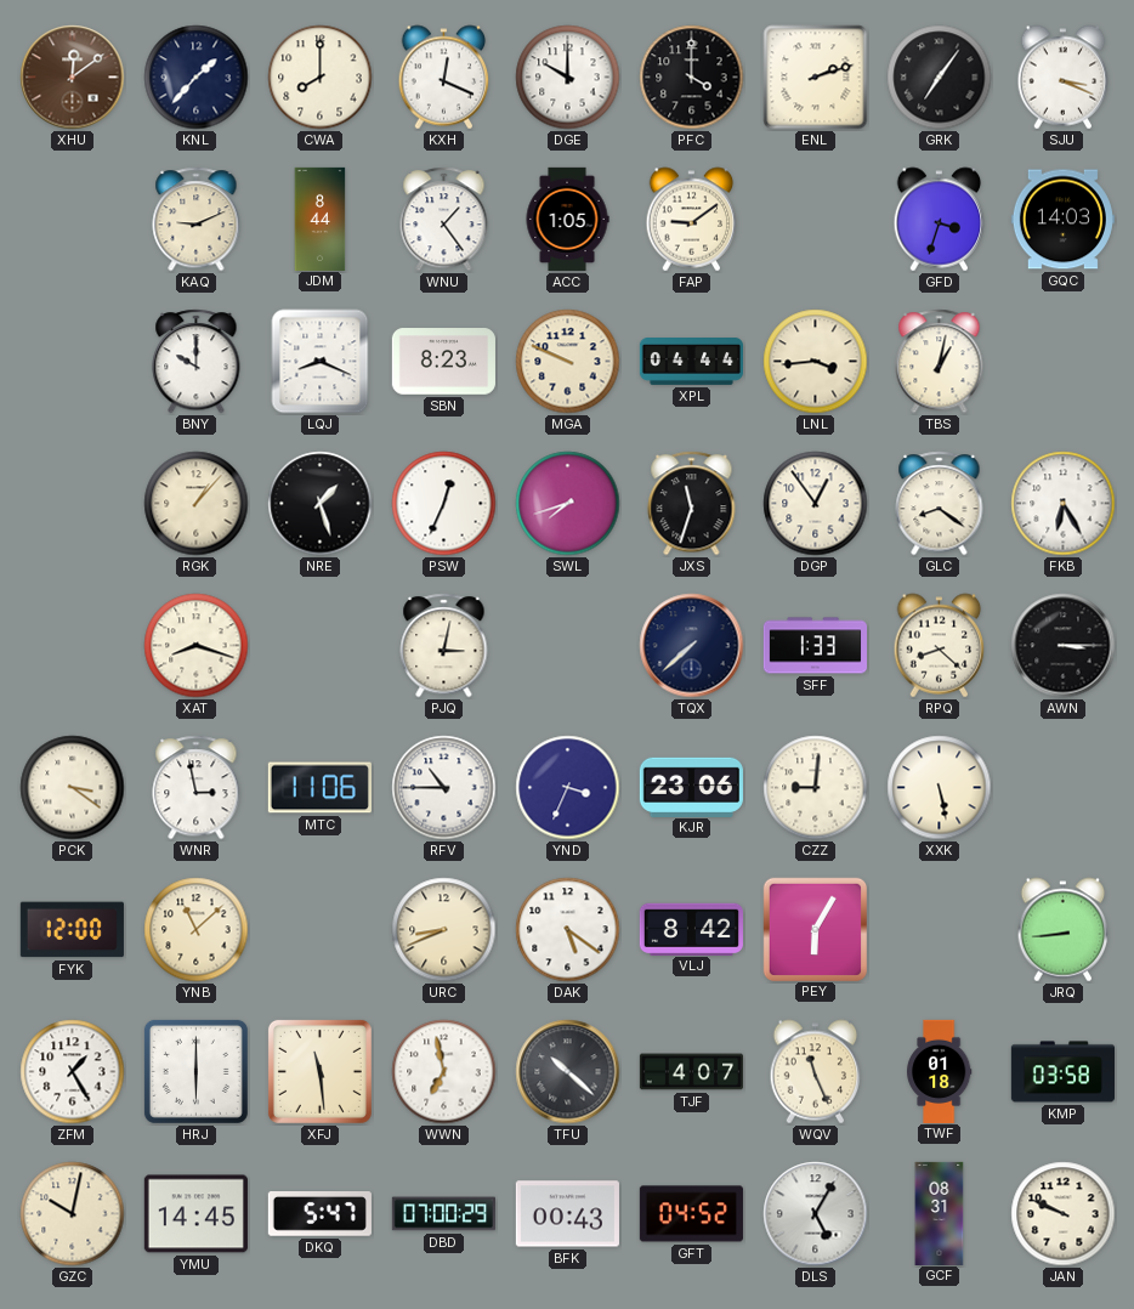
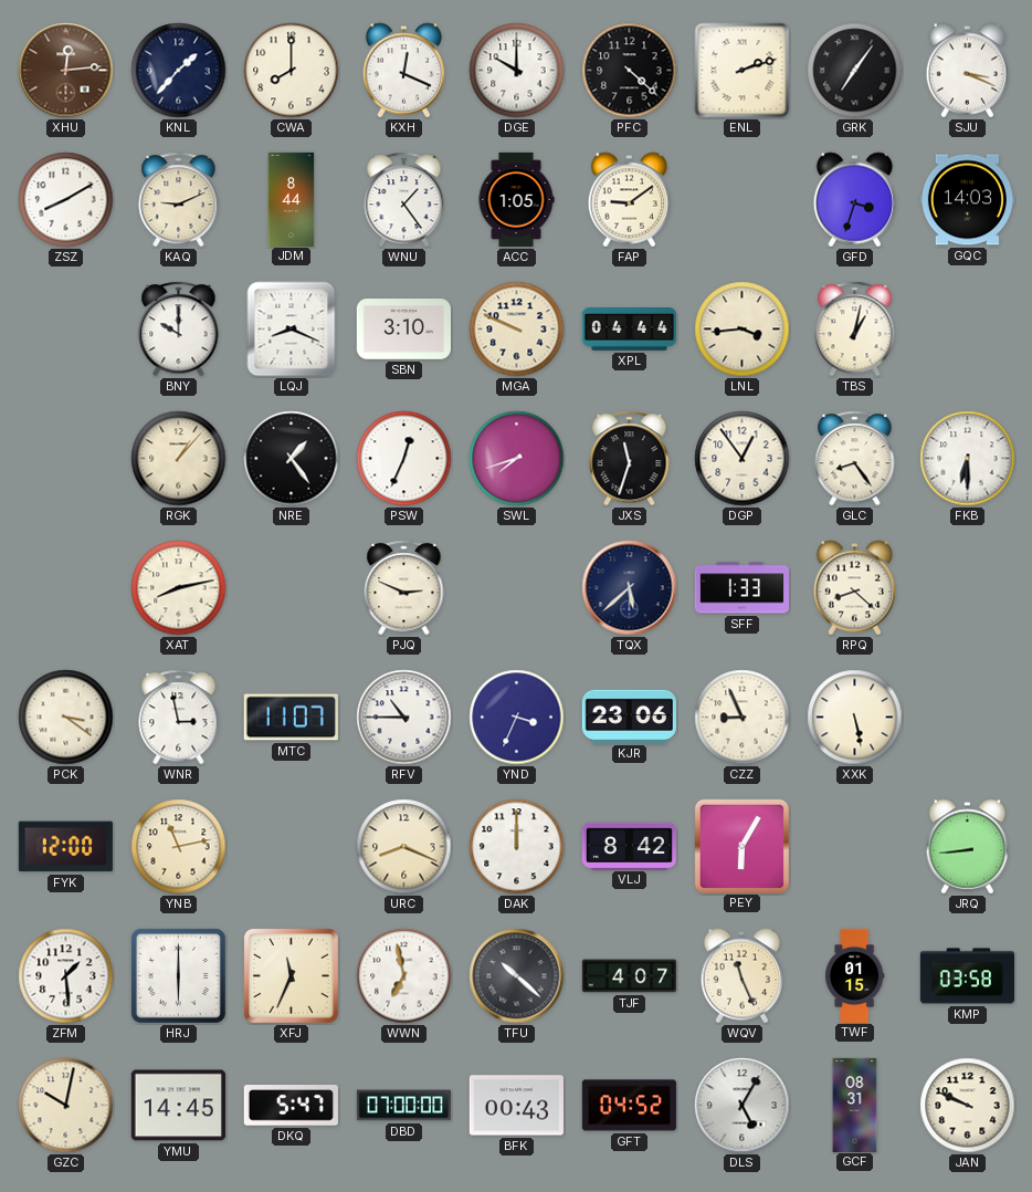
XHU: 12:09 -> 12:14 (66, 71)
PFC: 4:00 -> 4:22 (630, 71)
ZSZ: none -> 8:10 (66, 200)
SBN: 8:23 -> 3:10 (403, 330)
NRE: 1:27 -> 1:24 (292, 459)
GLC: 8:21 -> 8:24 (855, 459)
FKB: 6:25 -> 6:30 (968, 459)
XAT: 8:18 -> 8:13 (179, 588)
PJQ: 3:02 -> 2:49 (404, 588)
TQX: 7:38 -> 5:38 (630, 588)
AWN: 3:15 -> none (1064, 646)
MTC: 11:06 -> 11:07 (291, 718)
CZZ: 9:01 -> 8:56 (743, 718)
YNB: 11:08 -> 11:13 (179, 847)
URC: 8:41 -> 8:19 (404, 847)
DAK: 5:21 -> 12:00 (517, 847)
ZFM: 1:25 -> 1:29 (66, 976)
XFJ: 11:29 -> 11:34 (291, 975)
TWF: 01:18 -> 01:15 (855, 975)
DBD: 07:00:29 -> 07:00:00 (403, 1106)
